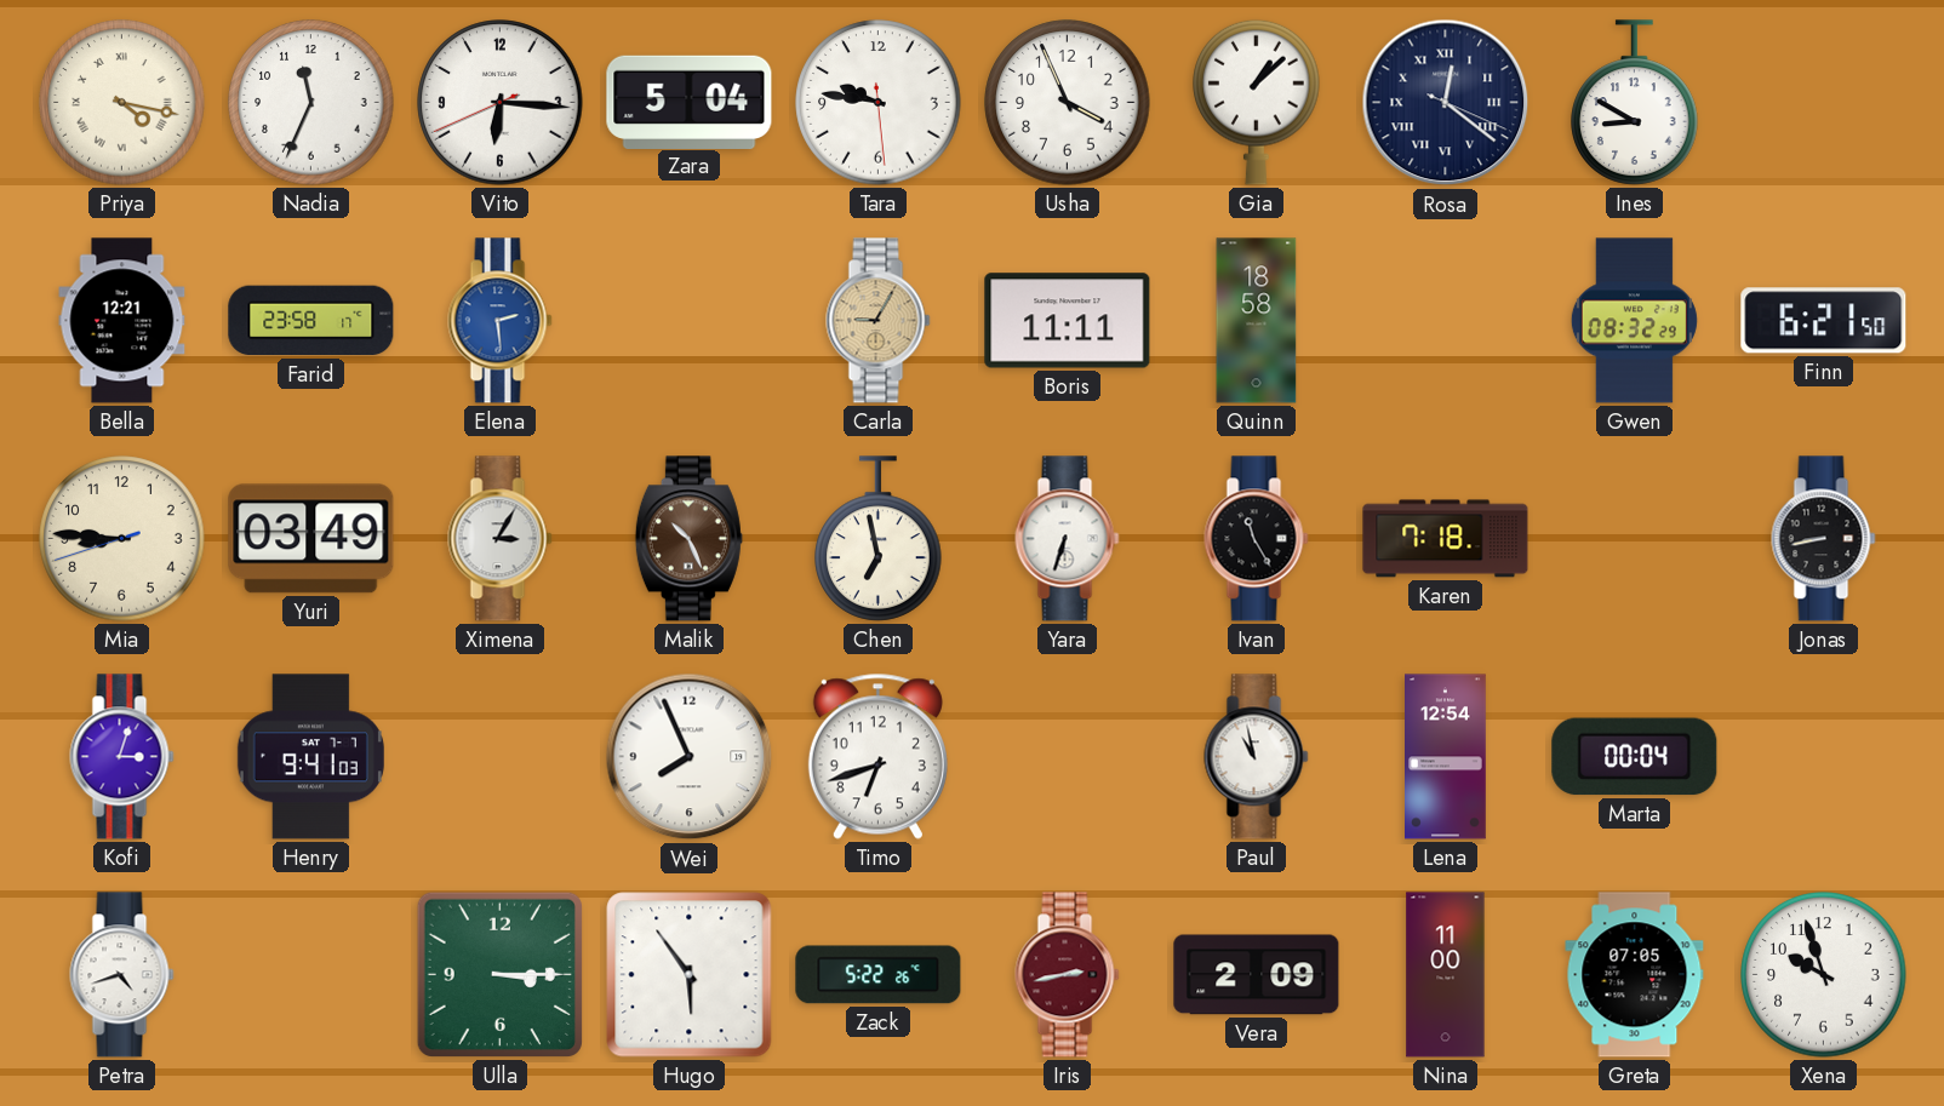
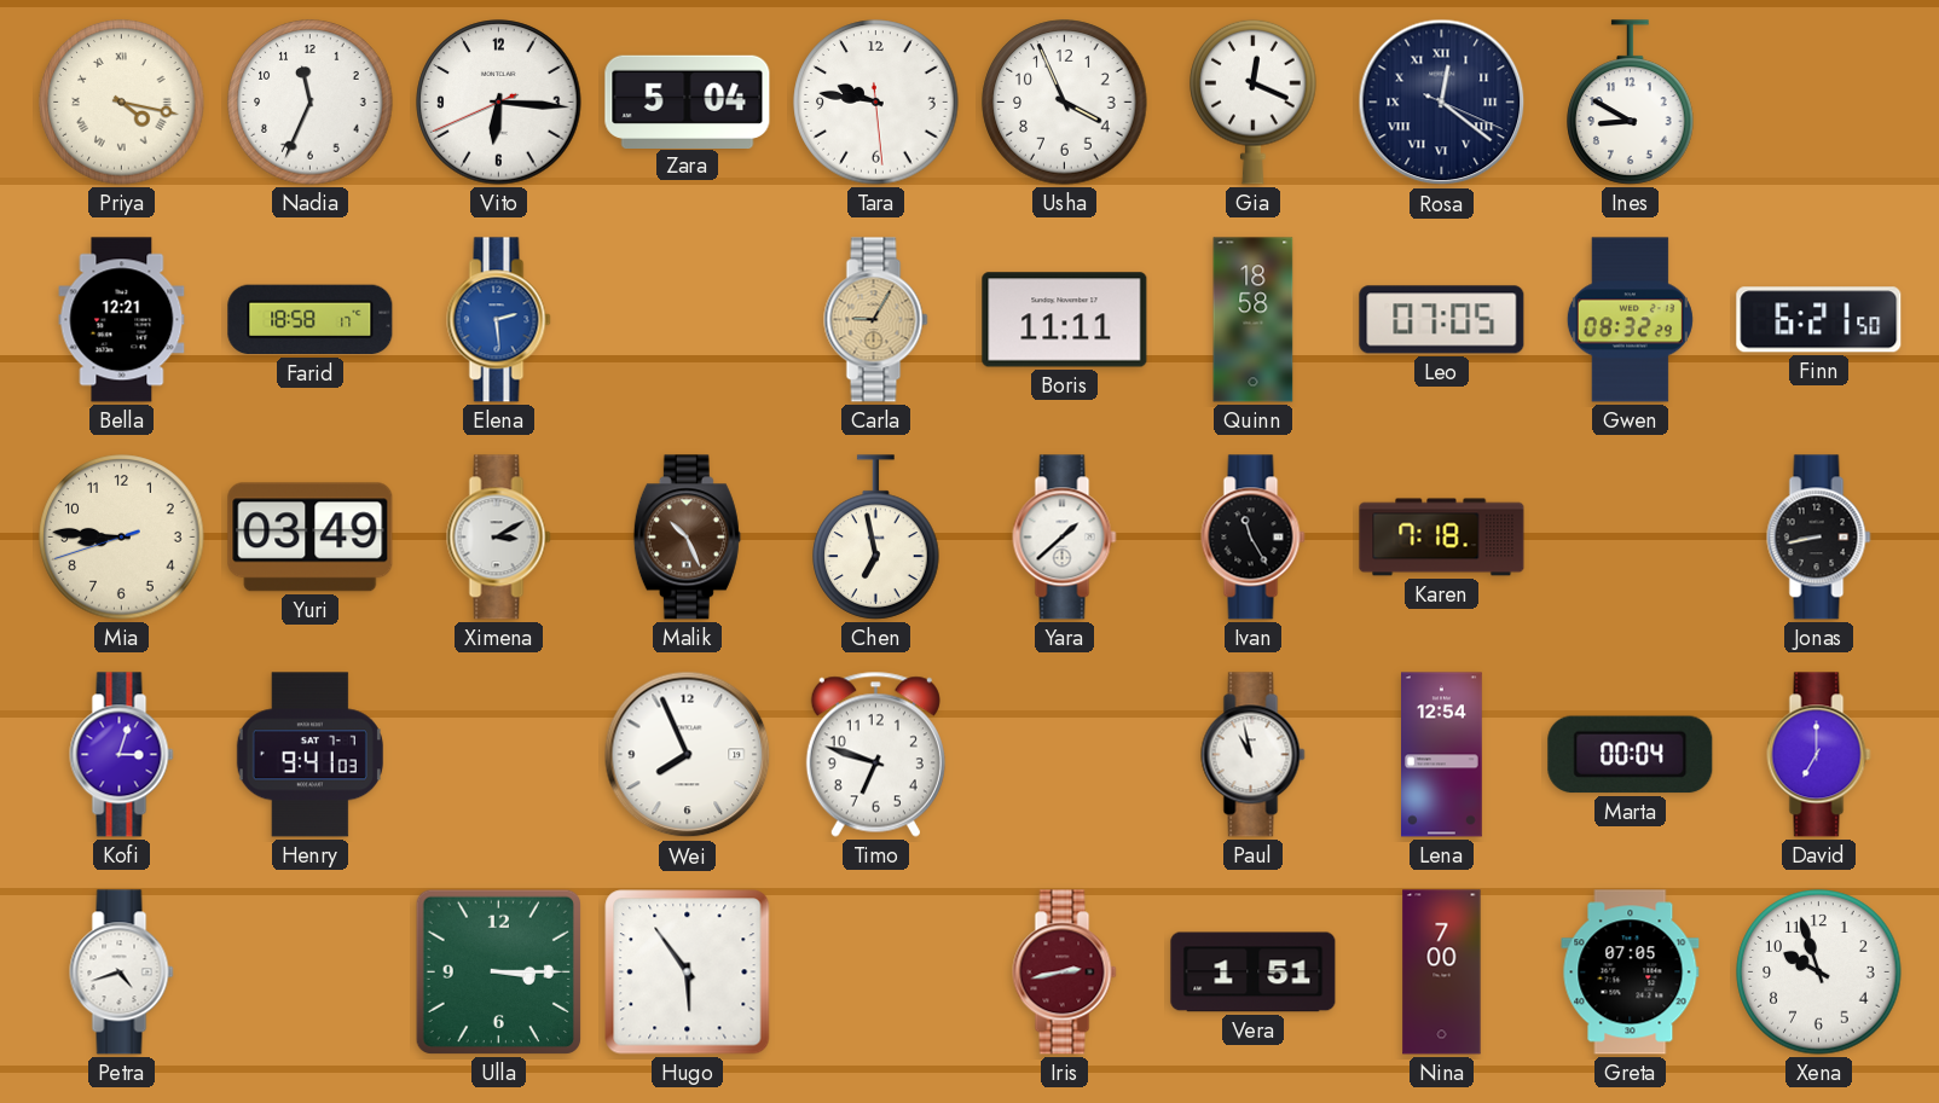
Gia: 1:08 -> 12:19 (1254, 101)
Farid: 23:58 -> 18:58 (311, 320)
Leo: none -> 07:05 (1442, 320)
Ximena: 3:05 -> 3:10 (499, 538)
Yara: 6:33 -> 1:38 (1065, 538)
Timo: 6:42 -> 6:48 (875, 754)
David: none -> 7:00 (1819, 755)
Zack: 5:22 -> none (879, 975)
Vera: 2:09 -> 1:51 (1254, 973)
Nina: 11:00 -> 7:00 (1442, 973)
